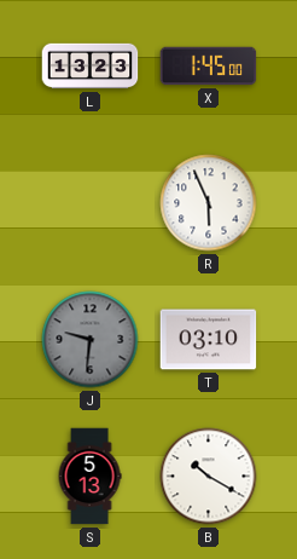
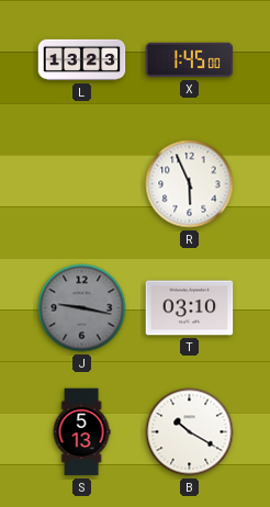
J: 9:31 -> 9:17 (82, 308)
